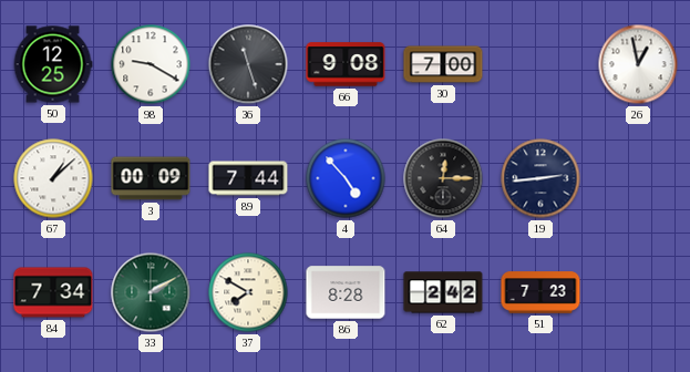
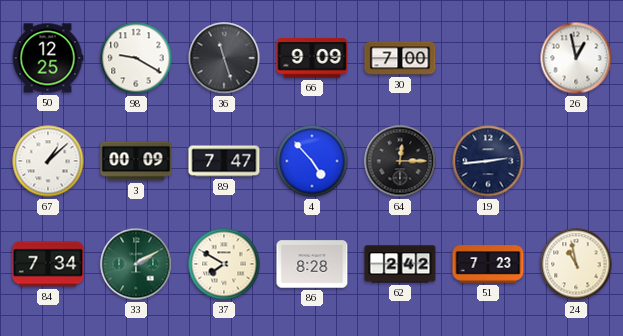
66: 9:08 -> 9:09 (312, 58)
89: 7:44 -> 7:47 (224, 161)
24: none -> 10:58 (576, 264)
